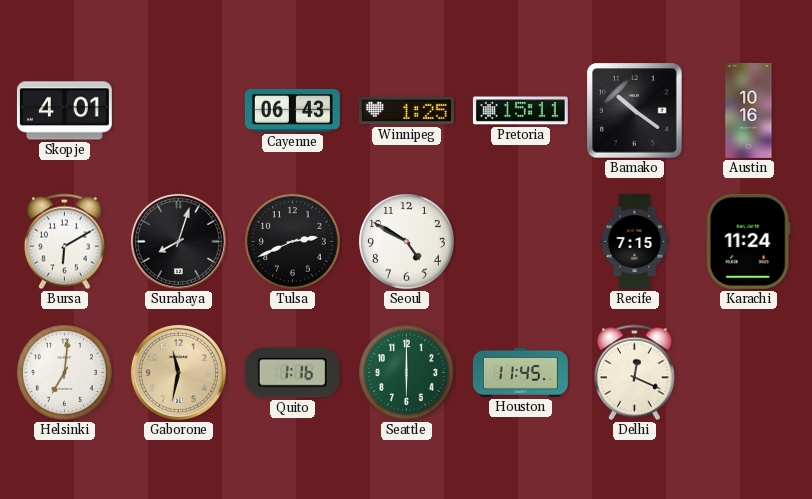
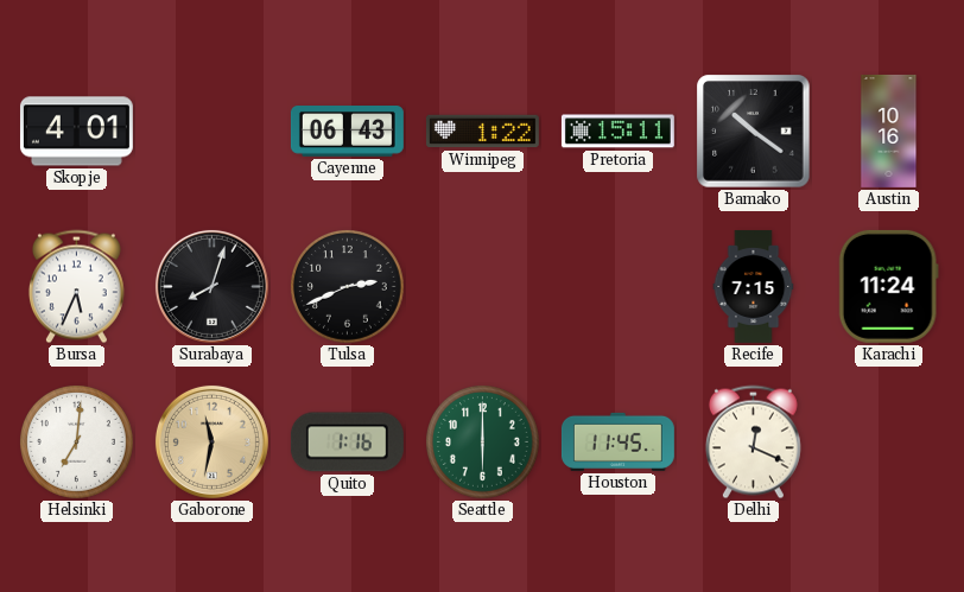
Winnipeg: 1:25 -> 1:22 (482, 132)
Bursa: 6:10 -> 5:34 (76, 287)
Seoul: 4:50 -> none (407, 242)
